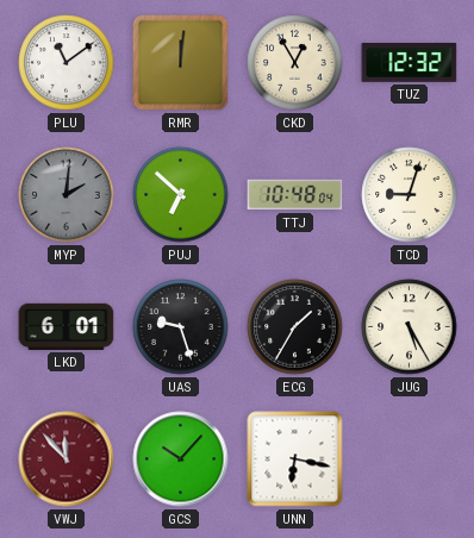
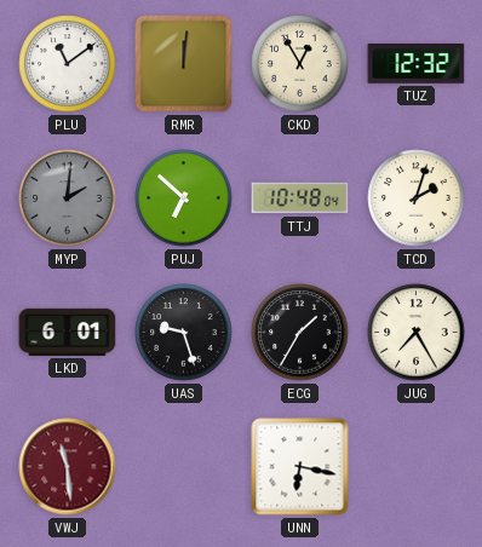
TCD: 9:03 -> 2:03 (417, 198)
JUG: 5:25 -> 7:25 (417, 333)
VWJ: 11:53 -> 11:29 (68, 467)
GCS: 10:07 -> none (181, 459)
